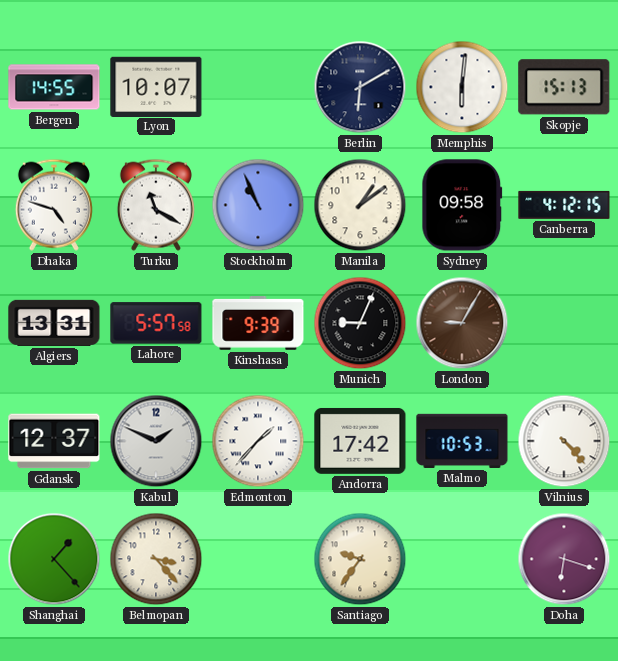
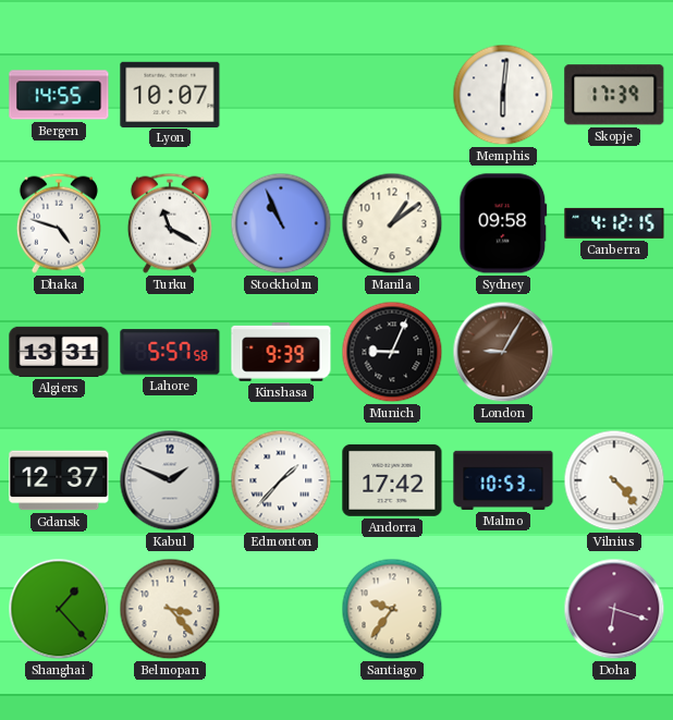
Berlin: 6:10 -> none (360, 87)
Skopje: 15:13 -> 17:39 (614, 95)
